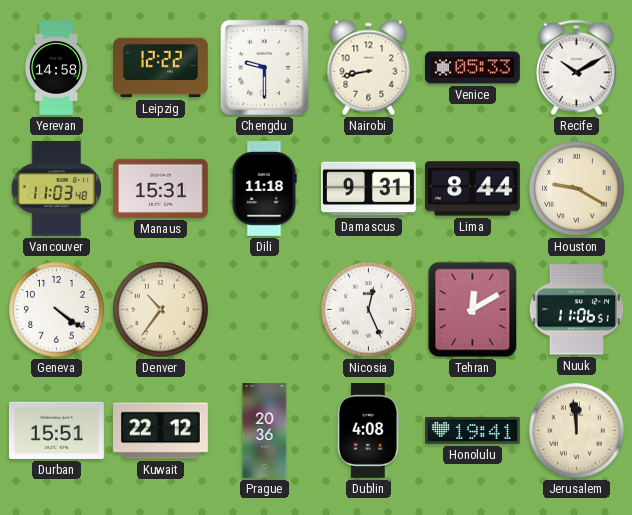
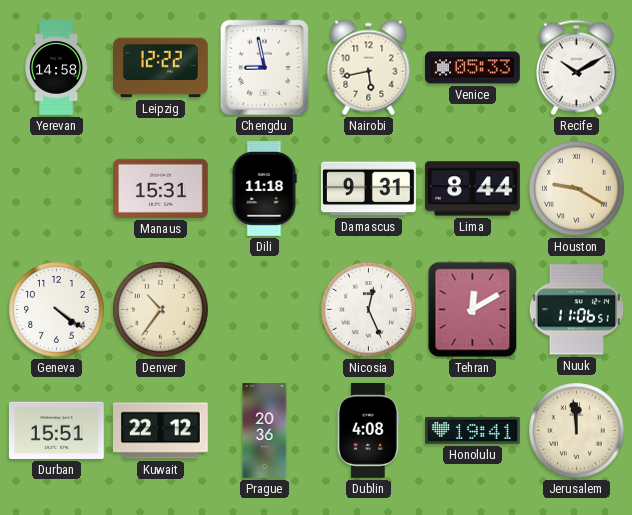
Chengdu: 9:30 -> 8:58 (264, 67)
Nairobi: 8:43 -> 5:43 (369, 68)
Vancouver: 11:03 -> none (57, 188)
